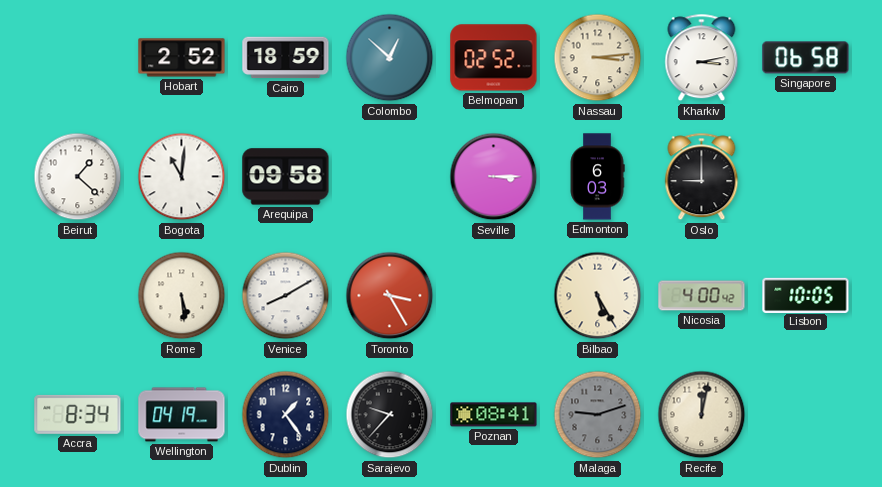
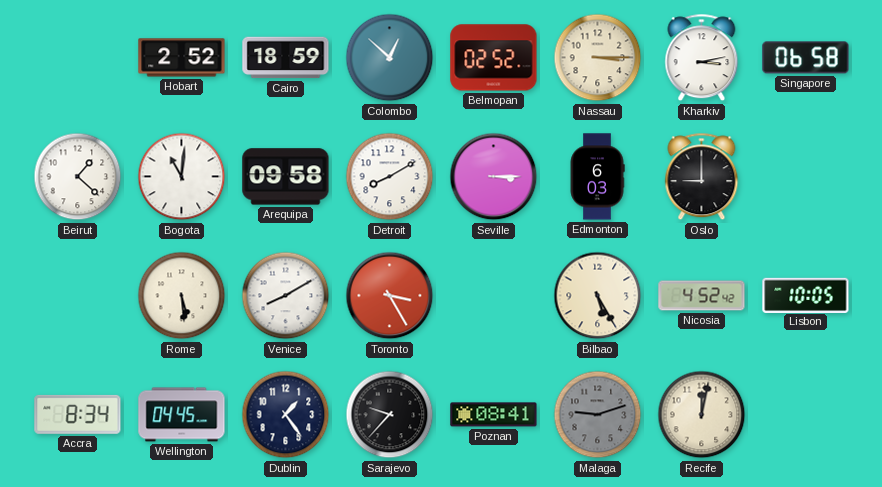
Nassau: 3:14 -> 3:15 (598, 58)
Detroit: none -> 8:10 (390, 177)
Nicosia: 4:00 -> 4:52 (702, 296)
Wellington: 04:19 -> 04:45 (182, 415)
